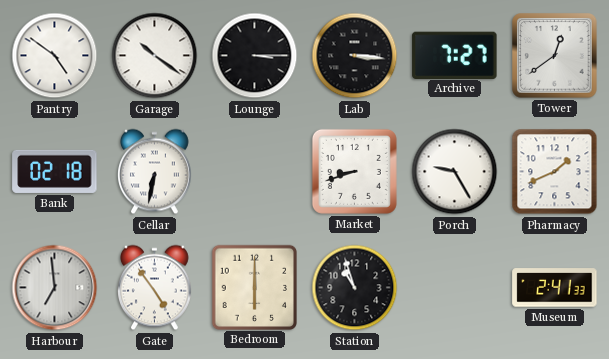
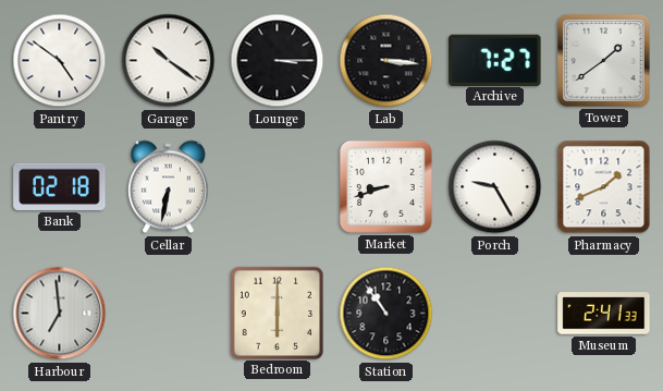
Tower: 12:39 -> 1:39 (604, 61)
Gate: 4:54 -> none (155, 288)
Station: 10:57 -> 10:54 (386, 314)
